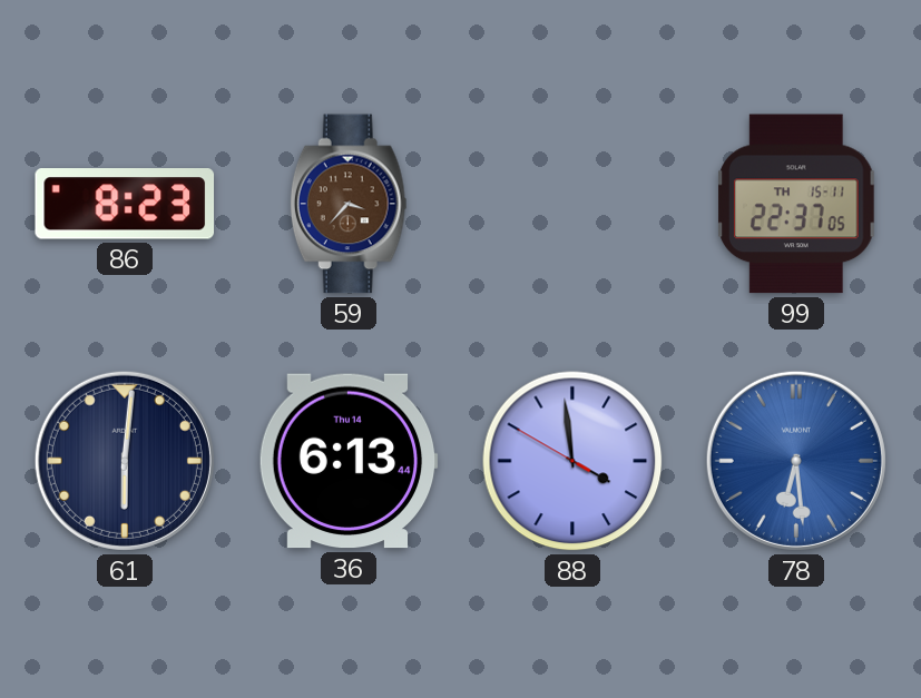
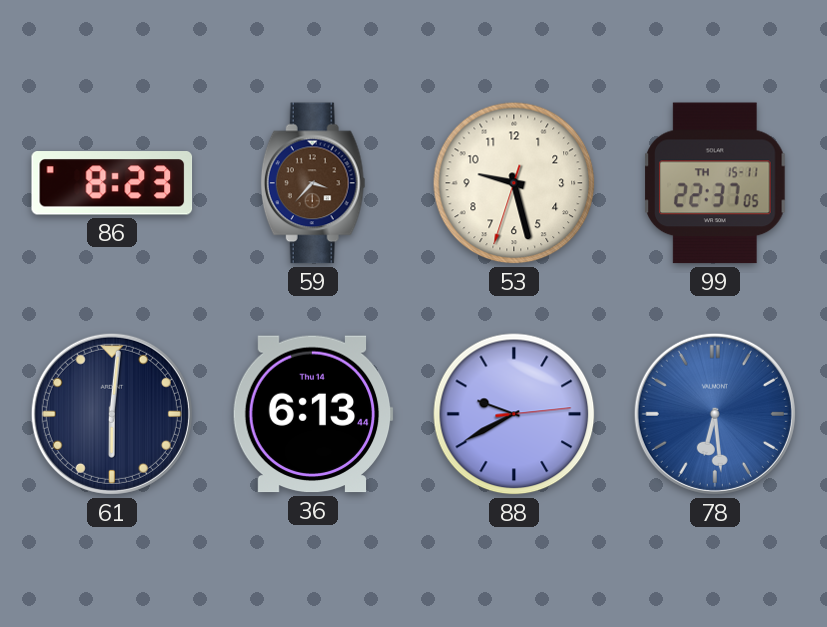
53: none -> 9:27 (514, 183)
88: 3:58 -> 9:40 (514, 414)
